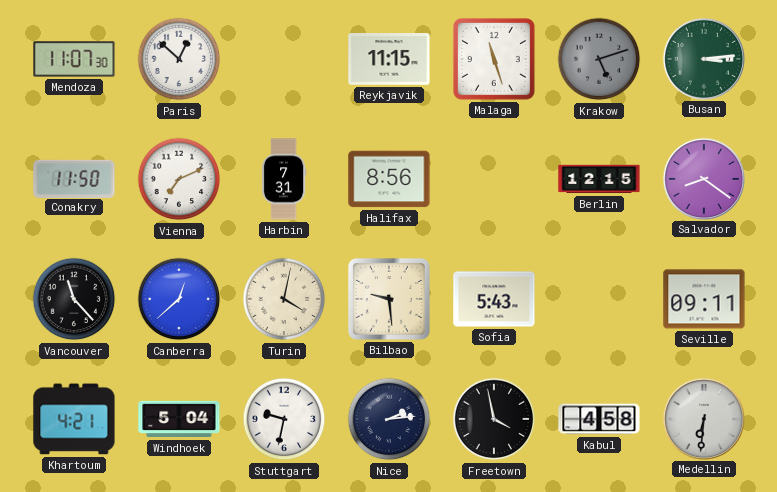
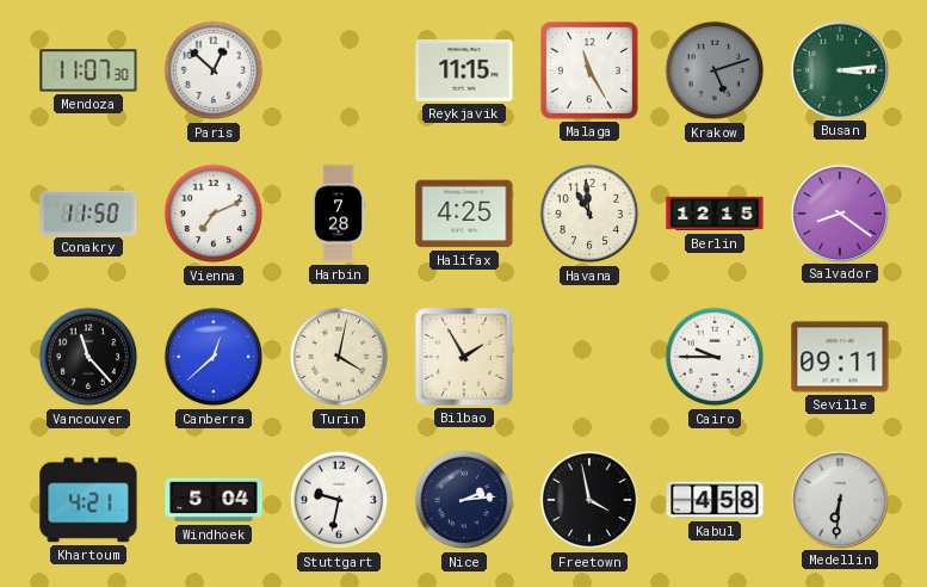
Malaga: 11:27 -> 11:25 (589, 70)
Harbin: 7:31 -> 7:28 (339, 214)
Halifax: 8:56 -> 4:25 (464, 214)
Havana: none -> 10:59 (589, 214)
Bilbao: 9:29 -> 1:55 (464, 357)
Sofia: 5:43 -> none (494, 299)
Cairo: none -> 9:45 (715, 357)
